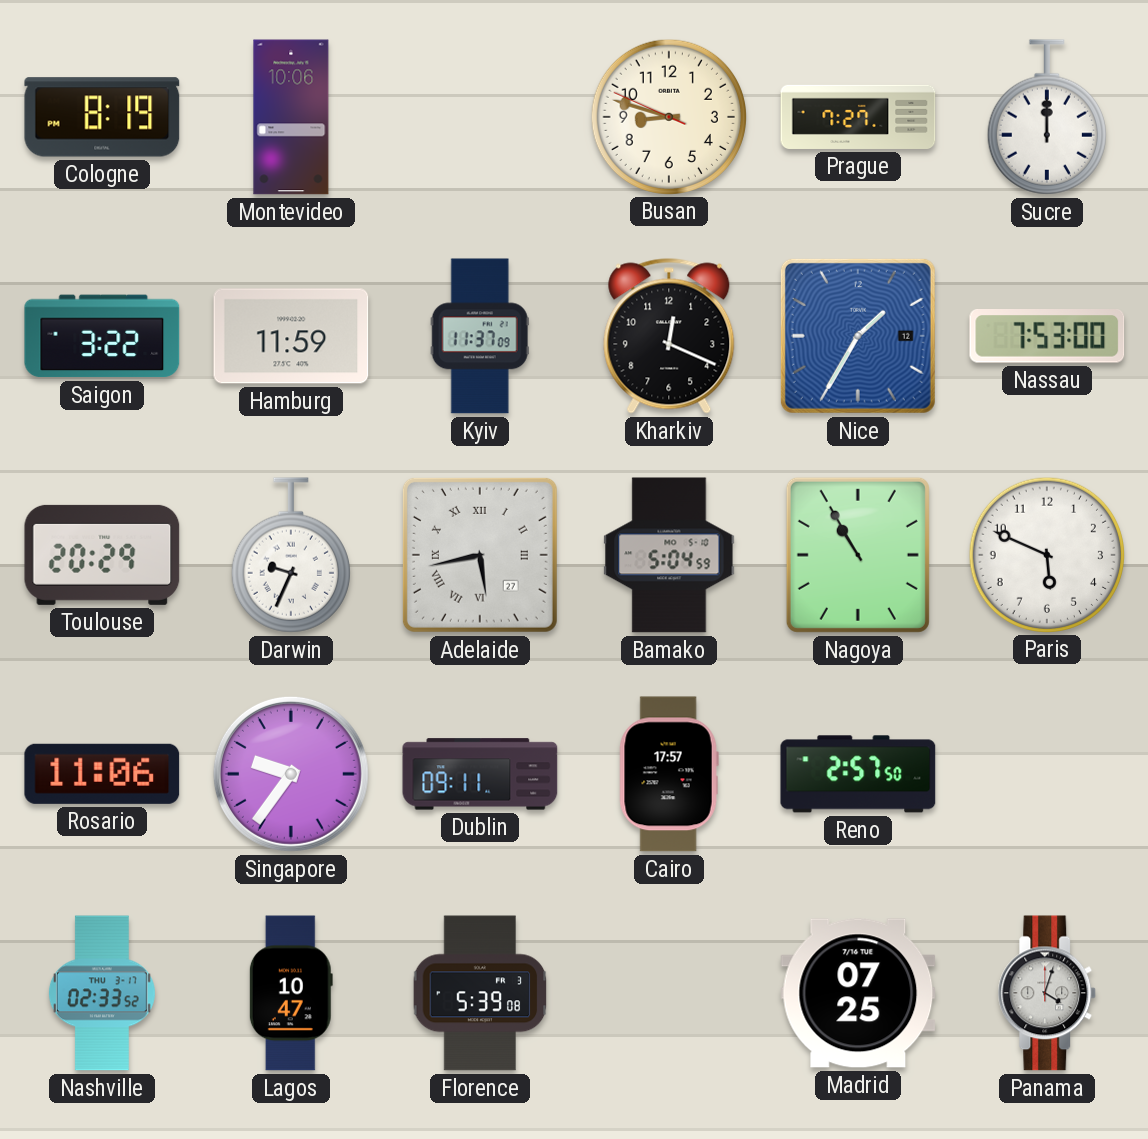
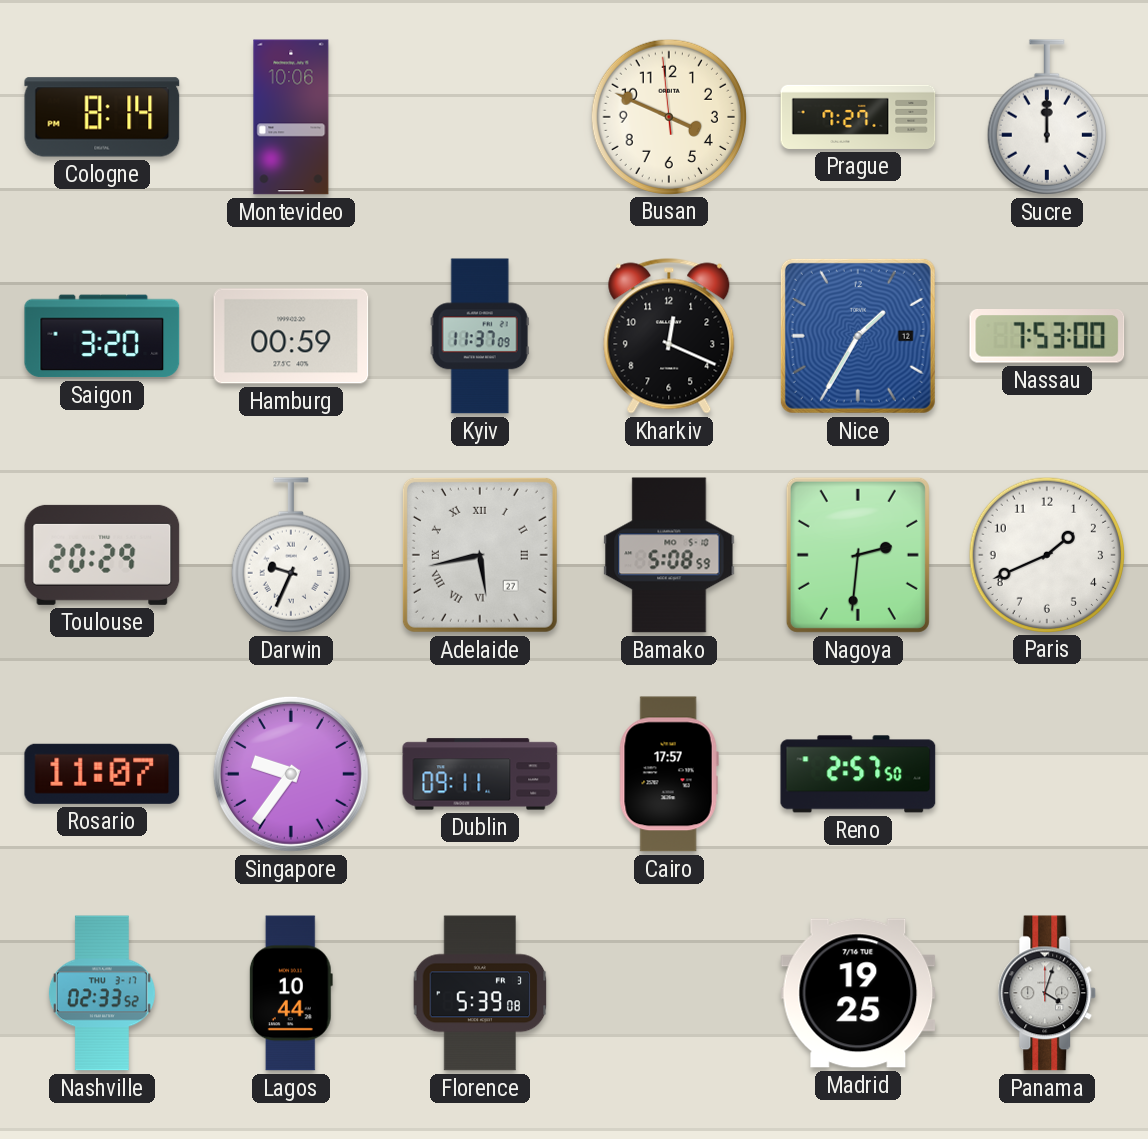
Cologne: 8:19 -> 8:14 (102, 117)
Busan: 8:47 -> 3:48 (668, 116)
Saigon: 3:22 -> 3:20 (102, 336)
Hamburg: 11:59 -> 00:59 (291, 336)
Bamako: 5:04 -> 5:08 (669, 555)
Nagoya: 10:55 -> 2:31 (858, 555)
Paris: 5:49 -> 1:41 (1046, 554)
Rosario: 11:06 -> 11:07 (102, 774)
Lagos: 10:47 -> 10:44 (291, 993)
Madrid: 07:25 -> 19:25 (858, 993)
